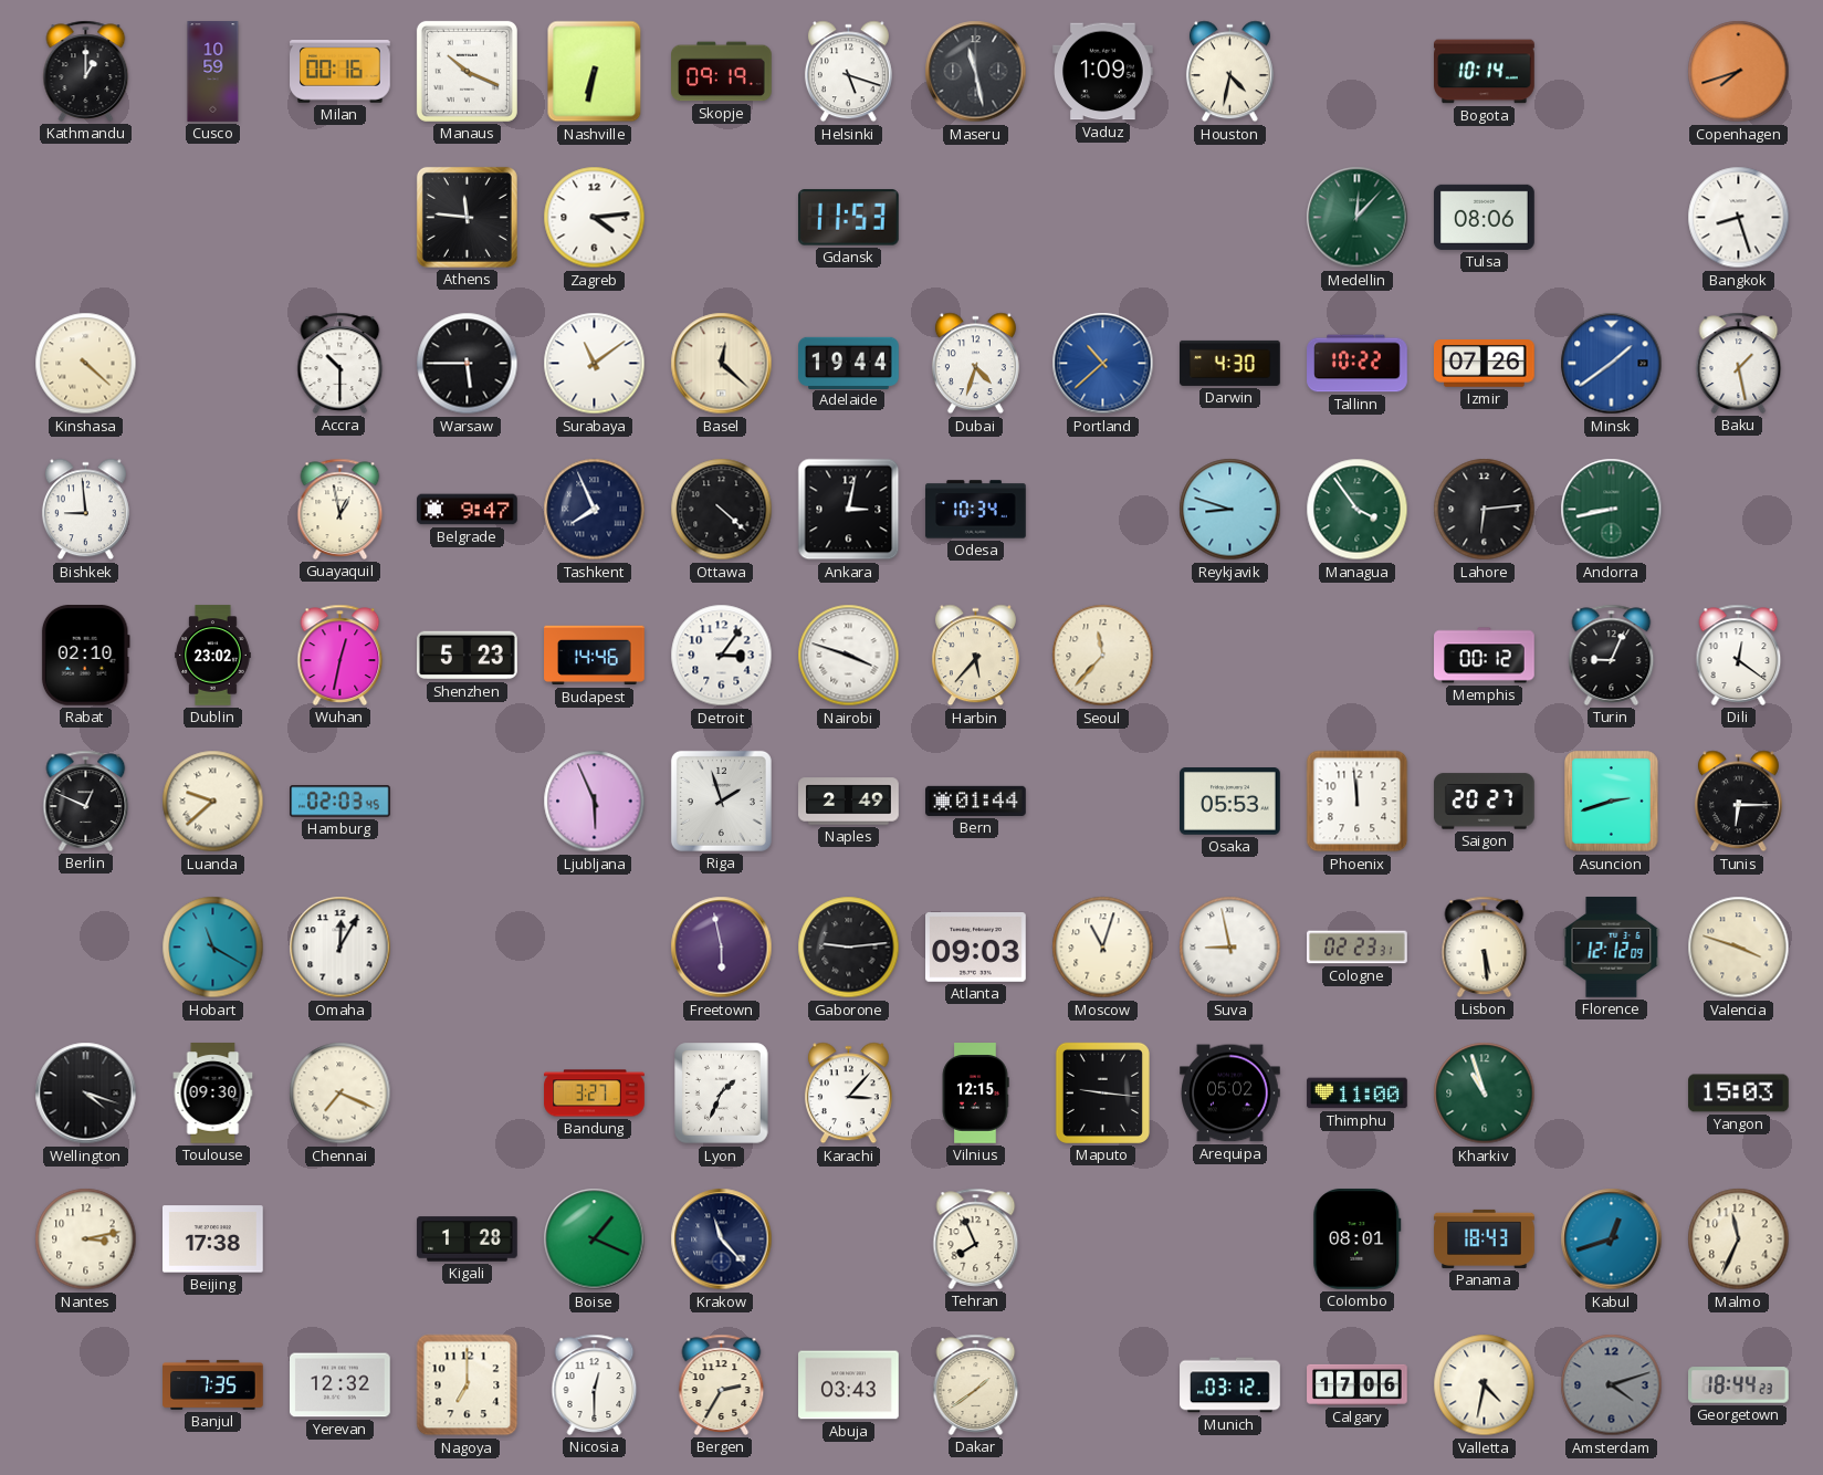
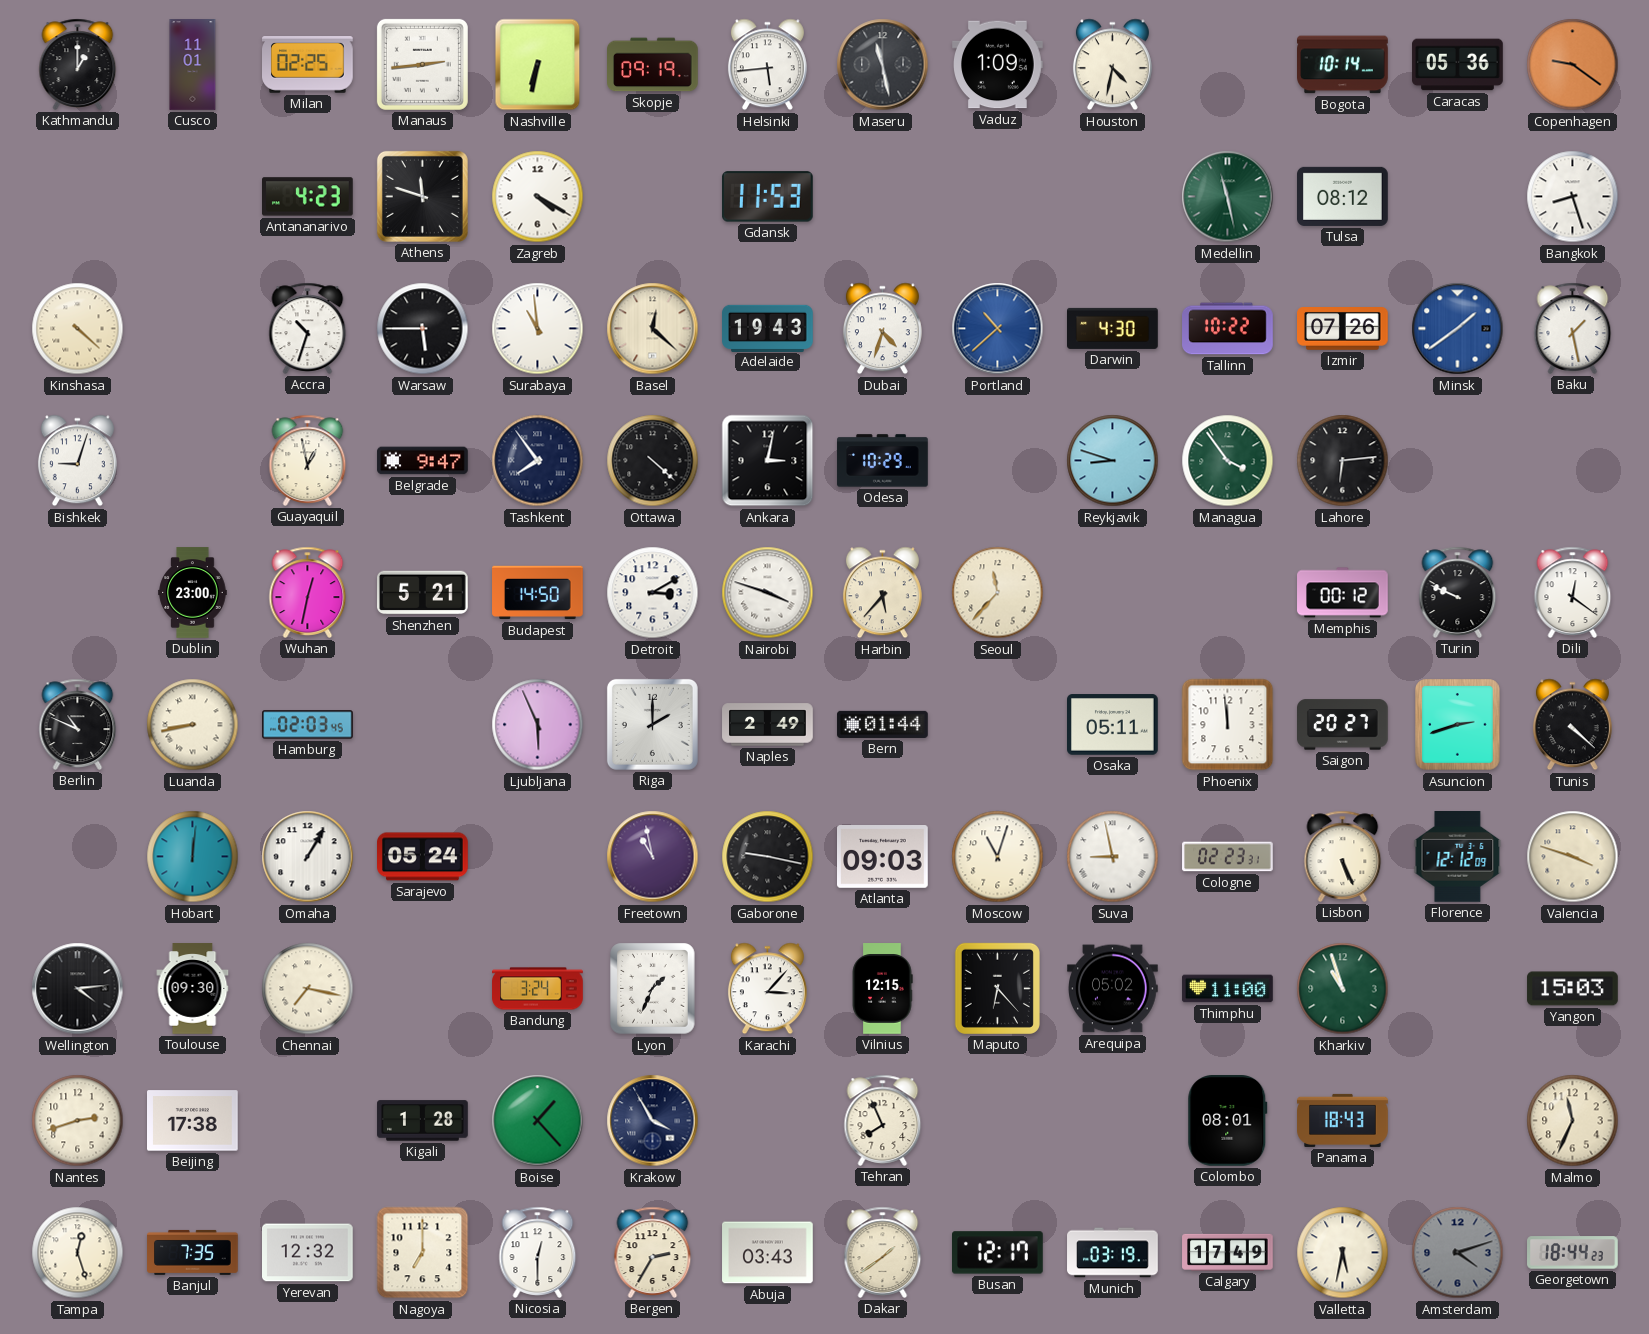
Cusco: 10:59 -> 11:01 (193, 65)
Milan: 00:16 -> 02:25 (308, 65)
Manaus: 10:19 -> 2:44 (422, 64)
Helsinki: 5:18 -> 5:44 (767, 65)
Caracas: none -> 05:36 (1458, 65)
Copenhagen: 7:42 -> 9:21 (1573, 65)
Antananarivo: none -> 4:23 (308, 197)
Athens: 11:46 -> 11:48 (422, 196)
Zagreb: 4:14 -> 4:20 (538, 197)
Medellin: 12:07 -> 11:28 (1228, 197)
Tulsa: 08:06 -> 08:12 (1343, 196)
Accra: 10:30 -> 10:33 (308, 328)
Surabaya: 11:09 -> 10:59 (538, 329)
Adelaide: 19:44 -> 19:43 (768, 328)
Bishkek: 8:59 -> 9:03 (77, 461)
Tashkent: 7:56 -> 7:54 (538, 461)
Odesa: 10:34 -> 10:29 (883, 461)
Andorra: 8:43 -> none (1612, 510)
Rabat: 02:10 -> none (85, 656)
Dublin: 23:02 -> 23:00 (193, 593)
Shenzhen: 5:23 -> 5:21 (423, 593)
Budapest: 14:46 -> 14:50 (538, 593)
Detroit: 3:06 -> 3:10 (653, 593)
Turin: 9:04 -> 9:49 (1458, 592)
Berlin: 12:49 -> 10:49 (78, 724)
Luanda: 9:38 -> 8:43 (193, 725)
Riga: 1:57 -> 2:00 (652, 724)
Osaka: 05:53 -> 05:11 (1113, 725)
Tunis: 6:15 -> 4:22 (1572, 725)
Hobart: 11:20 -> 12:01 (193, 857)
Omaha: 12:05 -> 1:05 (308, 857)
Sarajevo: none -> 05:24 (423, 857)
Freetown: 5:58 -> 10:58 (653, 857)
Gaborone: 9:14 -> 9:17 (768, 857)
Lisbon: 5:29 -> 5:26 (1343, 856)
Wellington: 4:18 -> 4:14 (78, 989)
Chennai: 7:19 -> 7:17 (308, 989)
Bandung: 3:27 -> 3:24 (538, 989)
Maputo: 9:16 -> 6:23 (997, 988)
Nantes: 3:13 -> 2:42 (78, 1121)
Boise: 1:19 -> 1:23 (538, 1121)
Krakow: 11:23 -> 3:55 (653, 1121)
Kabul: 12:42 -> none (1612, 1239)
Tampa: none -> 12:27 (78, 1253)
Busan: none -> 12:17 (998, 1253)
Munich: 03:12 -> 03:19 (1113, 1253)
Calgary: 17:06 -> 17:49 (1228, 1252)
Valletta: 4:32 -> 5:32 (1343, 1253)
